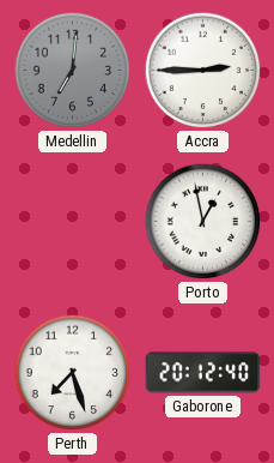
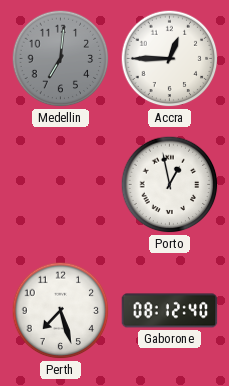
Accra: 2:45 -> 12:45 (170, 59)
Gaborone: 20:12 -> 08:12 (170, 311)
